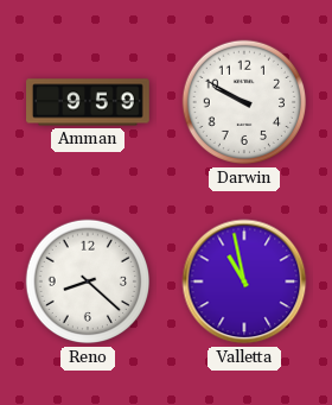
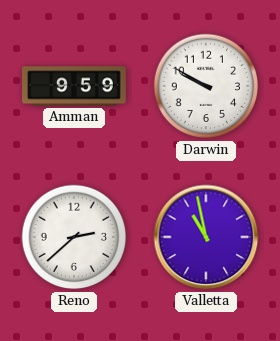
Reno: 8:22 -> 2:38 (74, 237)
